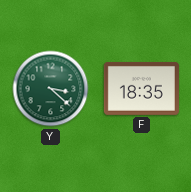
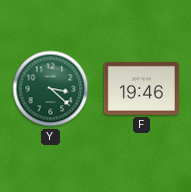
F: 18:35 -> 19:46 (141, 88)
